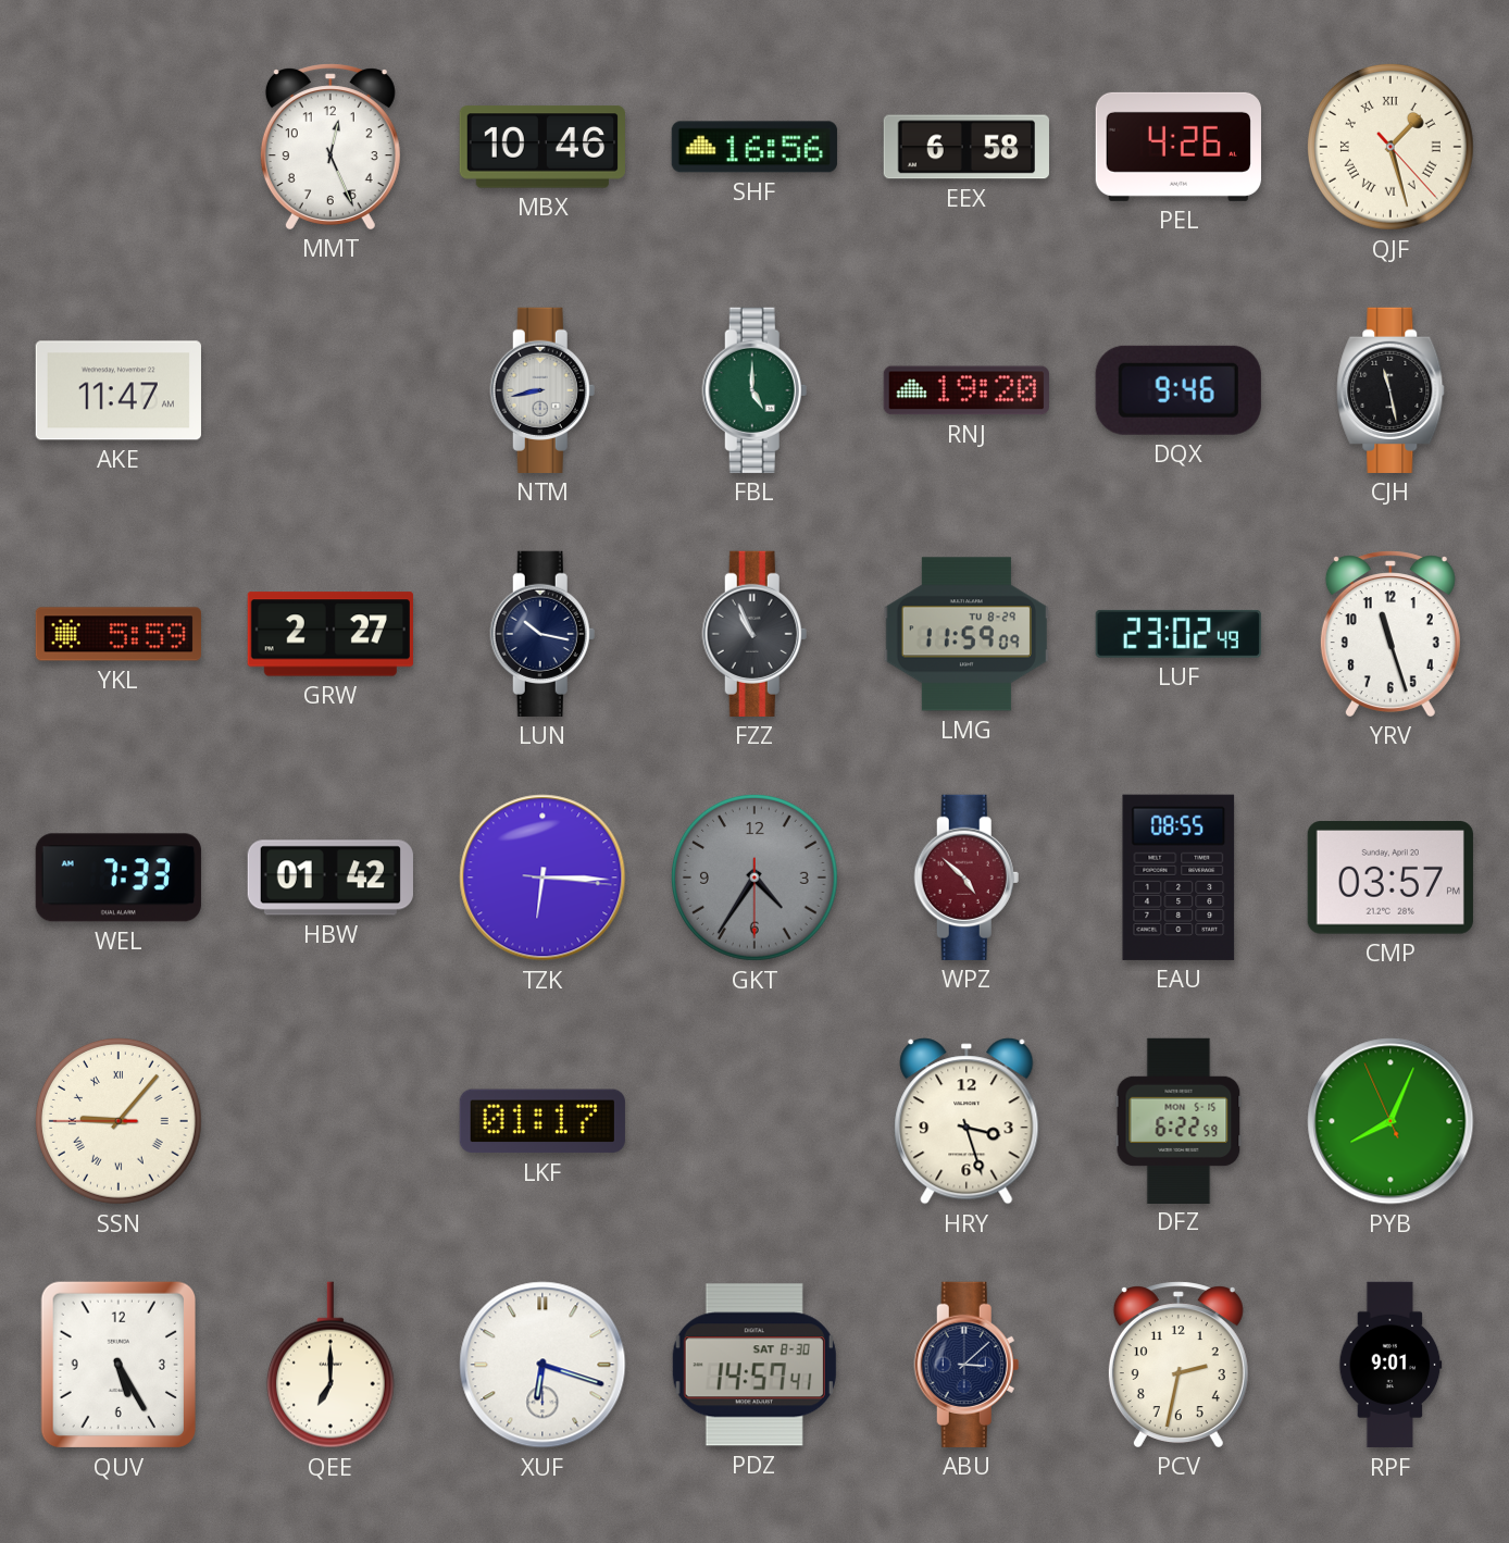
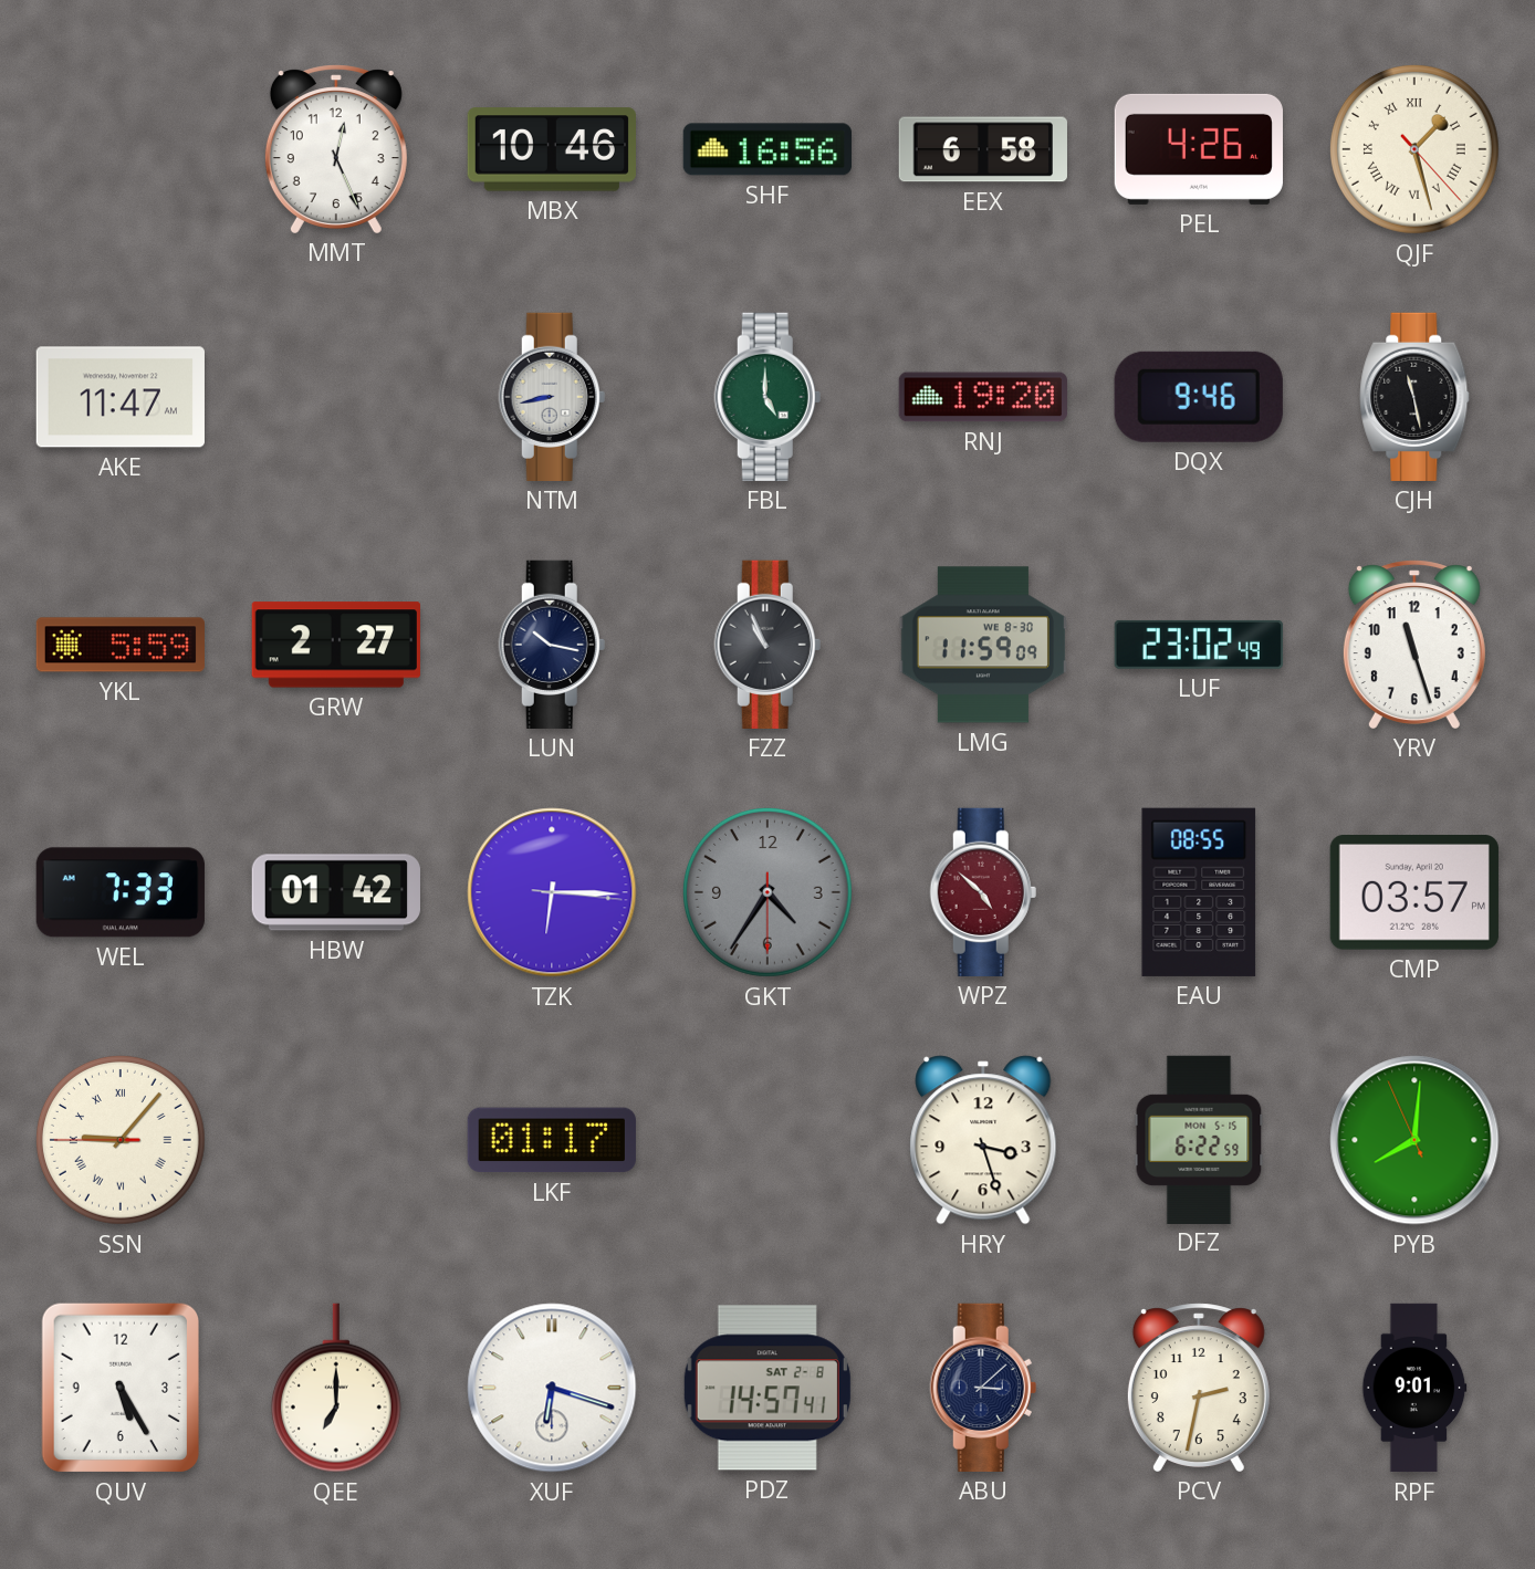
LMG date: TU 8-29 -> WE 8-30 (983, 645)
PYB: 8:03 -> 8:00 (1414, 1140)
PDZ date: SAT 8-30 -> SAT 2-8 (767, 1388)
